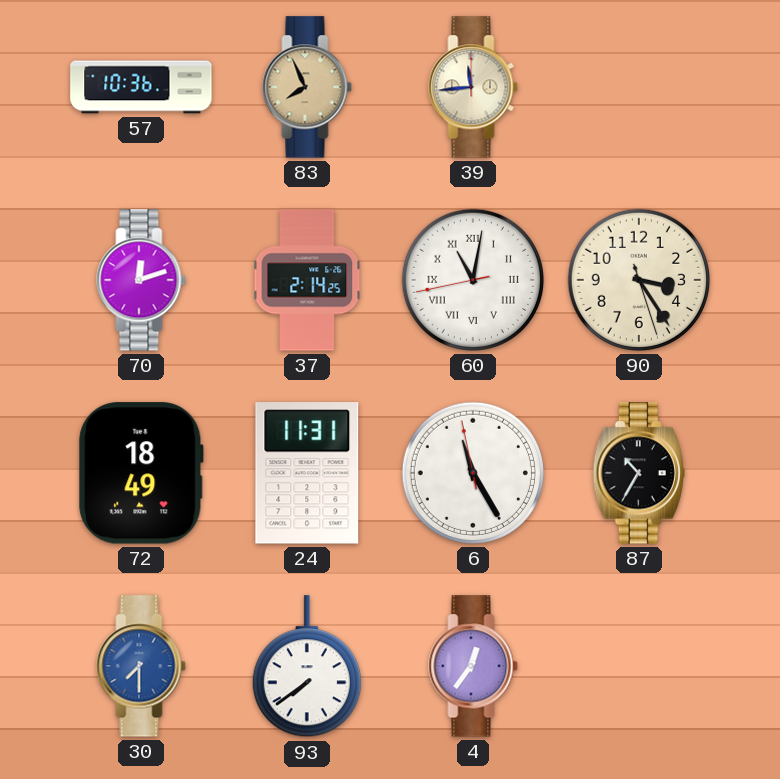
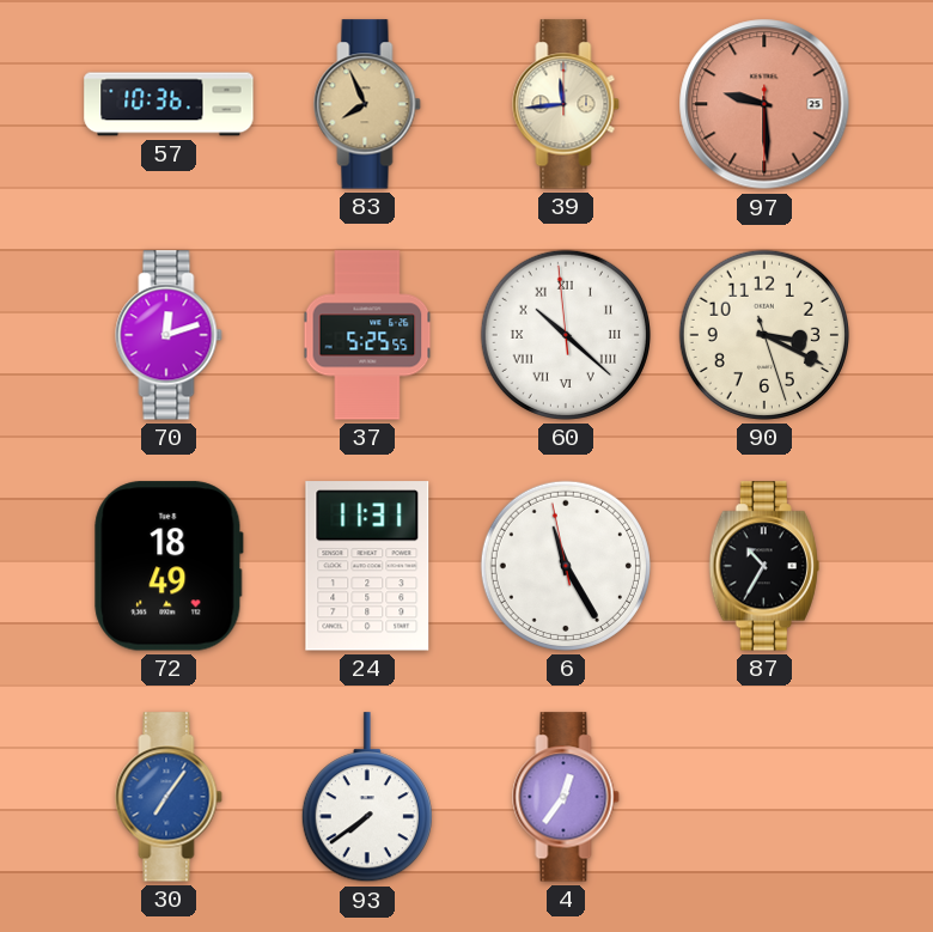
97: none -> 9:29 (764, 104)
37: 2:14 -> 5:25 (367, 335)
60: 11:01 -> 10:21 (566, 335)
90: 3:24 -> 3:19 (764, 335)
30: 7:30 -> 7:06 (169, 797)
